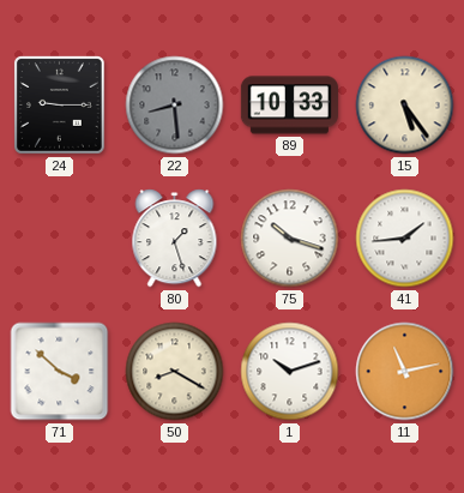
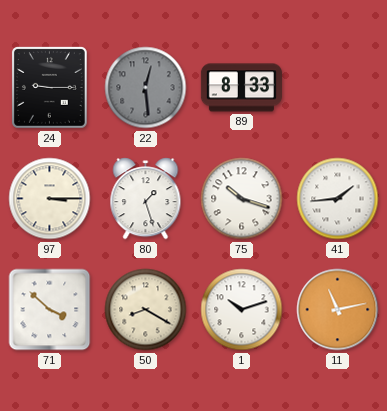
22: 8:29 -> 12:29 (146, 88)
89: 10:33 -> 8:33 (241, 88)
15: 5:24 -> none (405, 106)
97: none -> 3:15 (50, 199)
